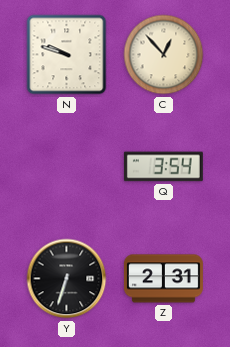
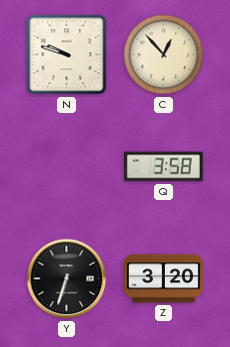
Q: 3:54 -> 3:58 (163, 167)
Z: 2:31 -> 3:20 (163, 279)
